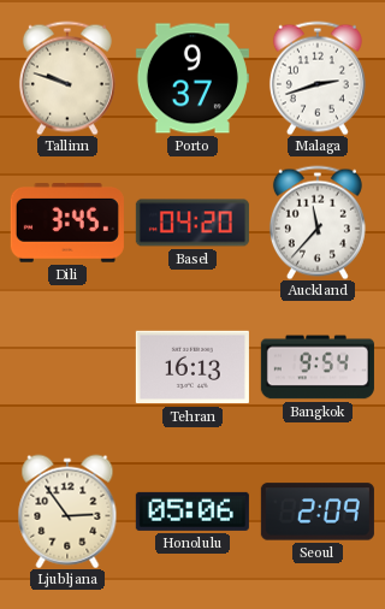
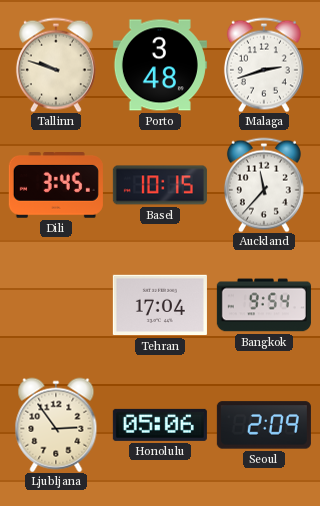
Porto: 9:37 -> 3:48 (160, 65)
Basel: 04:20 -> 10:15 (160, 185)
Tehran: 16:13 -> 17:04 (160, 305)
